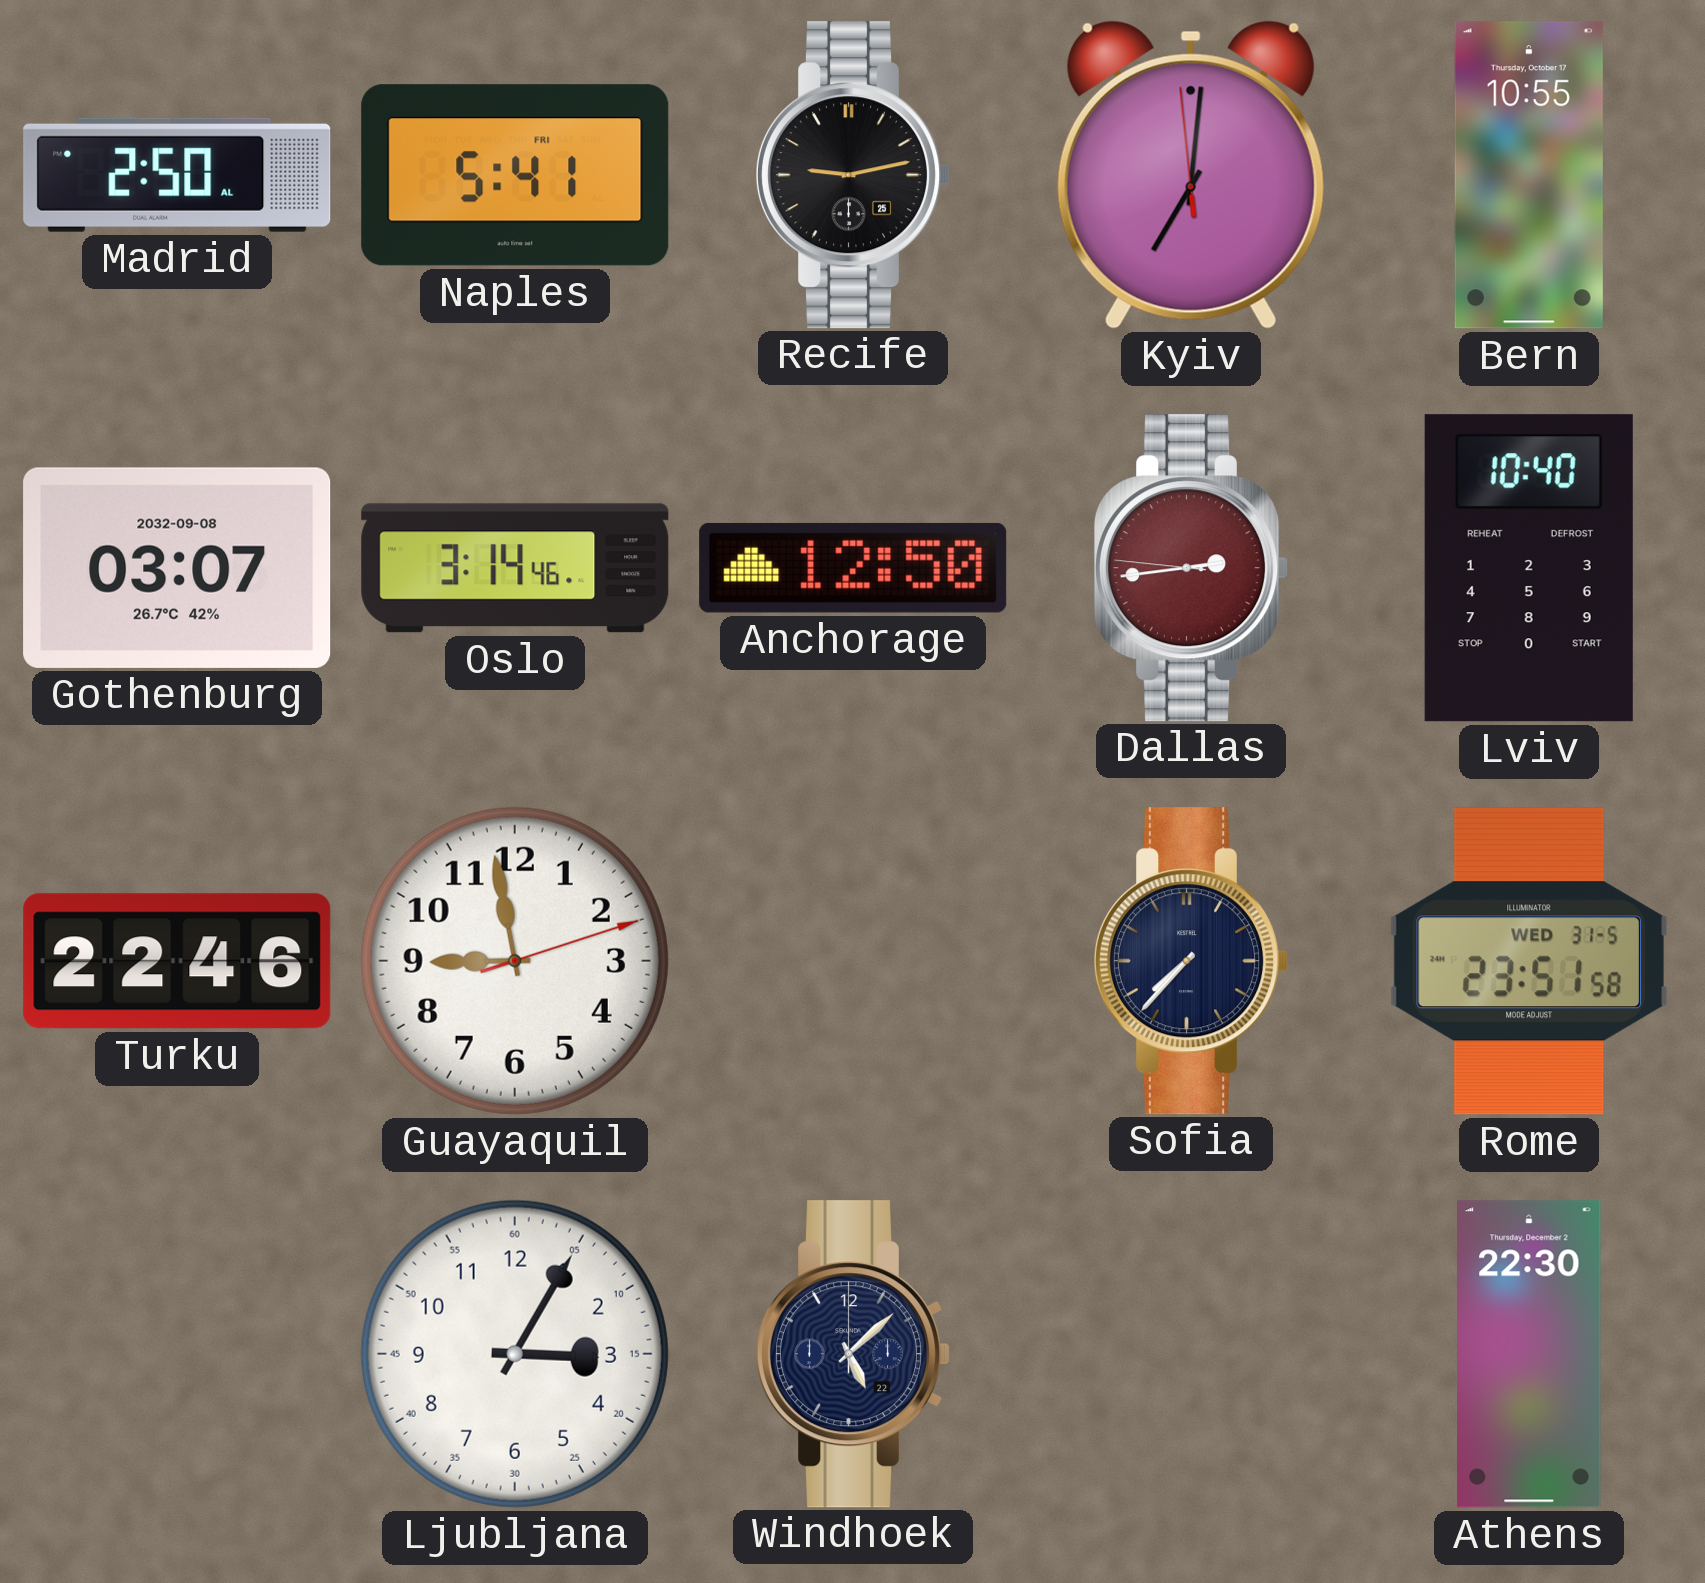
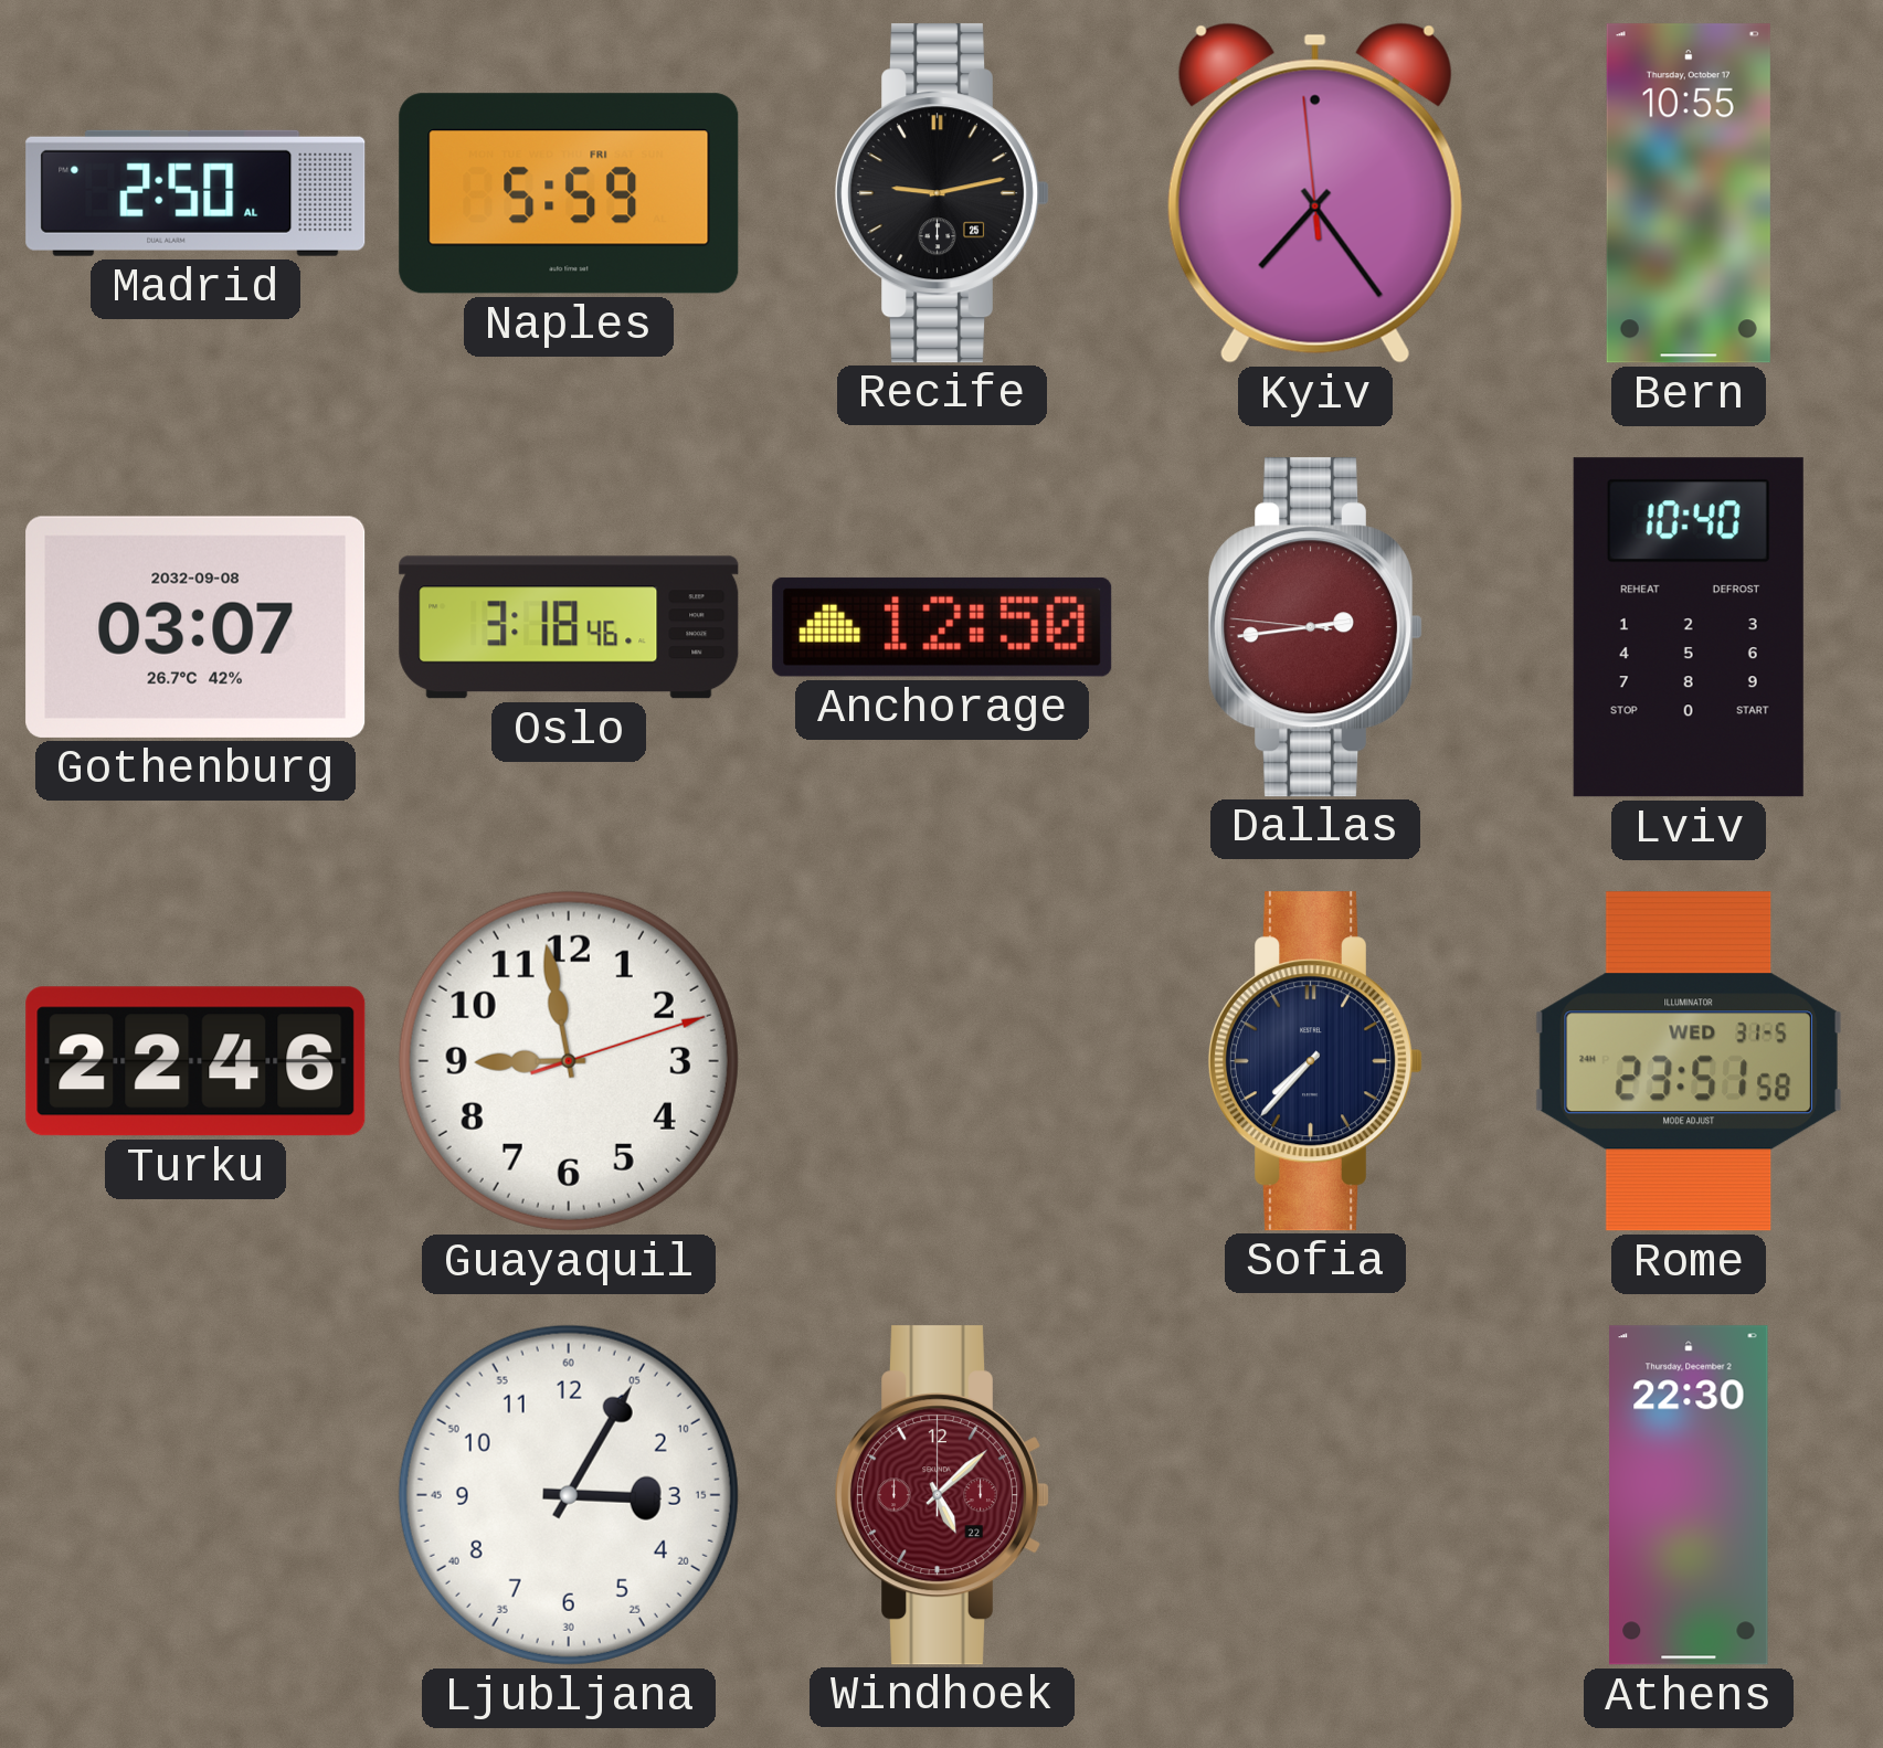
Naples: 5:41 -> 5:59 (569, 193)
Kyiv: 7:00 -> 7:23 (1315, 193)
Oslo: 3:14 -> 3:18 (569, 627)
Windhoek dial: navy -> burgundy (942, 1495)
